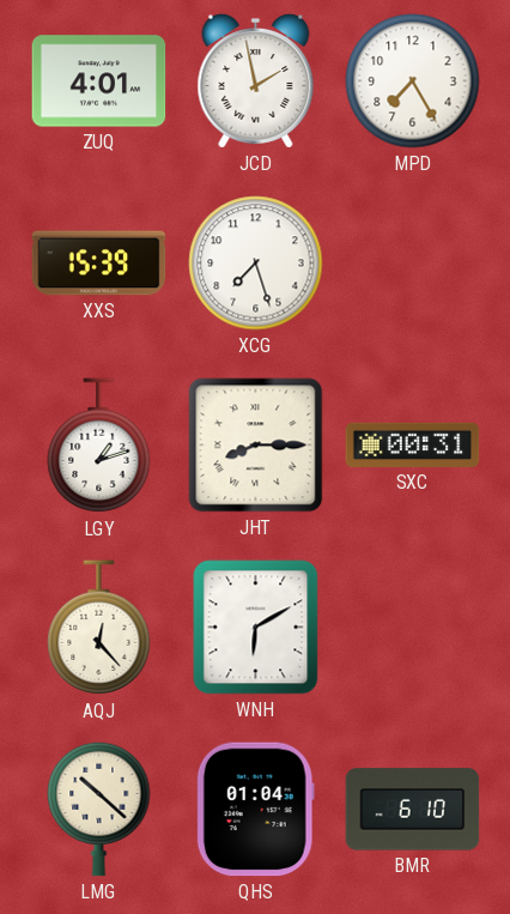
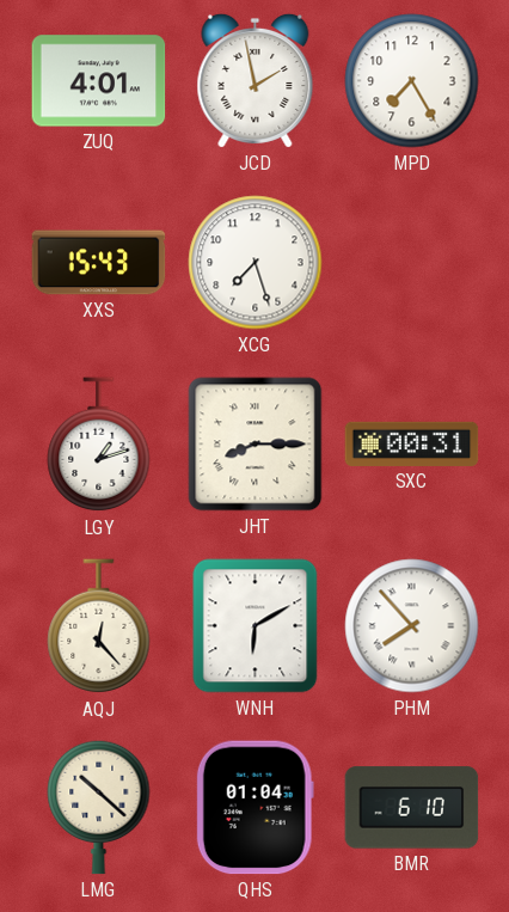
XXS: 15:39 -> 15:43 (99, 263)
PHM: none -> 7:53 (412, 626)
